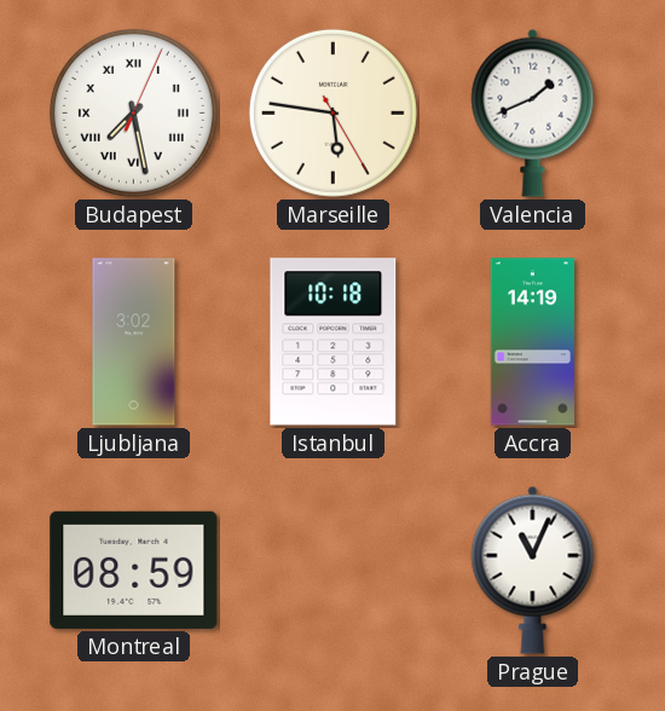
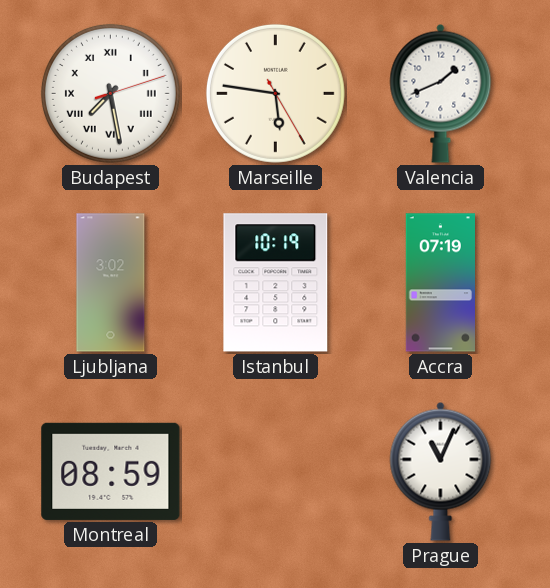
Budapest: 7:28:04 -> 7:28:12 (110, 93)
Istanbul: 10:18 -> 10:19 (276, 283)
Accra: 14:19 -> 07:19 (440, 283)
